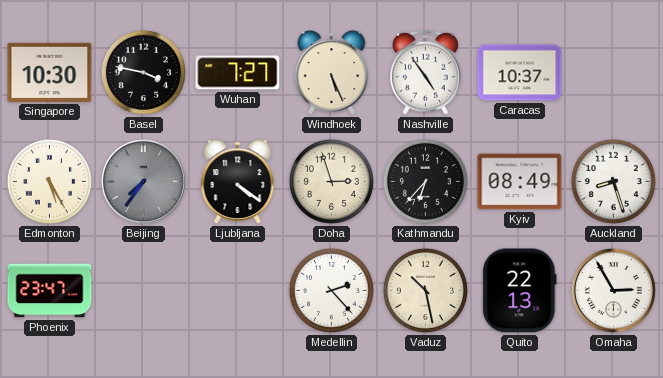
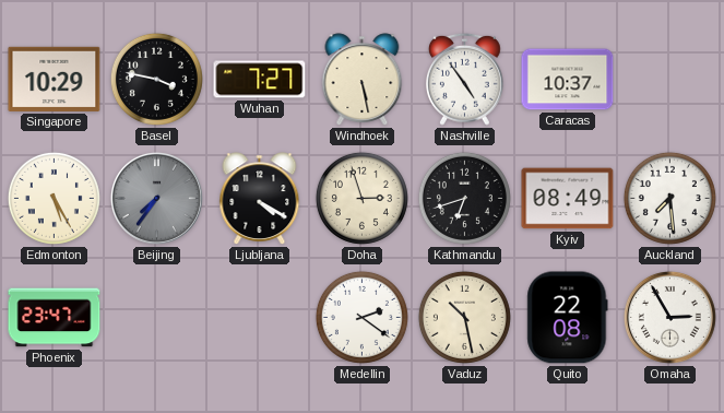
Singapore: 10:30 -> 10:29 (55, 79)
Windhoek: 5:26 -> 5:28 (363, 80)
Ljubljana: 4:21 -> 4:20 (260, 199)
Kathmandu: 6:37 -> 6:42 (464, 198)
Auckland: 8:27 -> 7:29 (669, 198)
Medellin: 2:23 -> 2:21 (361, 317)
Quito: 22:13 -> 22:08 (568, 318)
